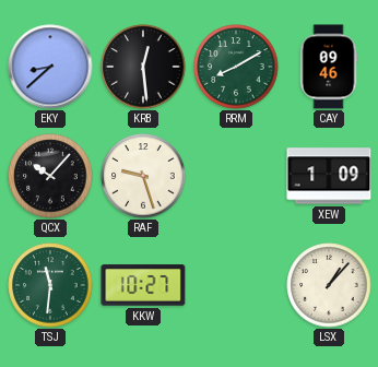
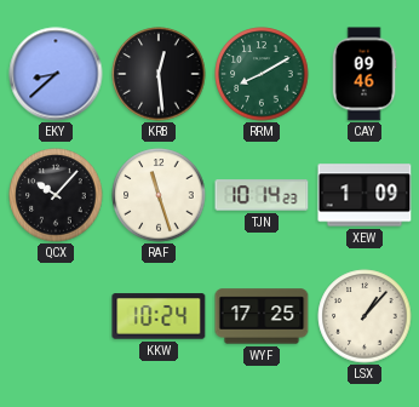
RAF: 9:27 -> 11:27 (159, 195)
TJN: none -> 10:14 (262, 195)
TSJ: 11:31 -> none (50, 285)
KKW: 10:27 -> 10:24 (159, 316)
WYF: none -> 17:25 (262, 316)
